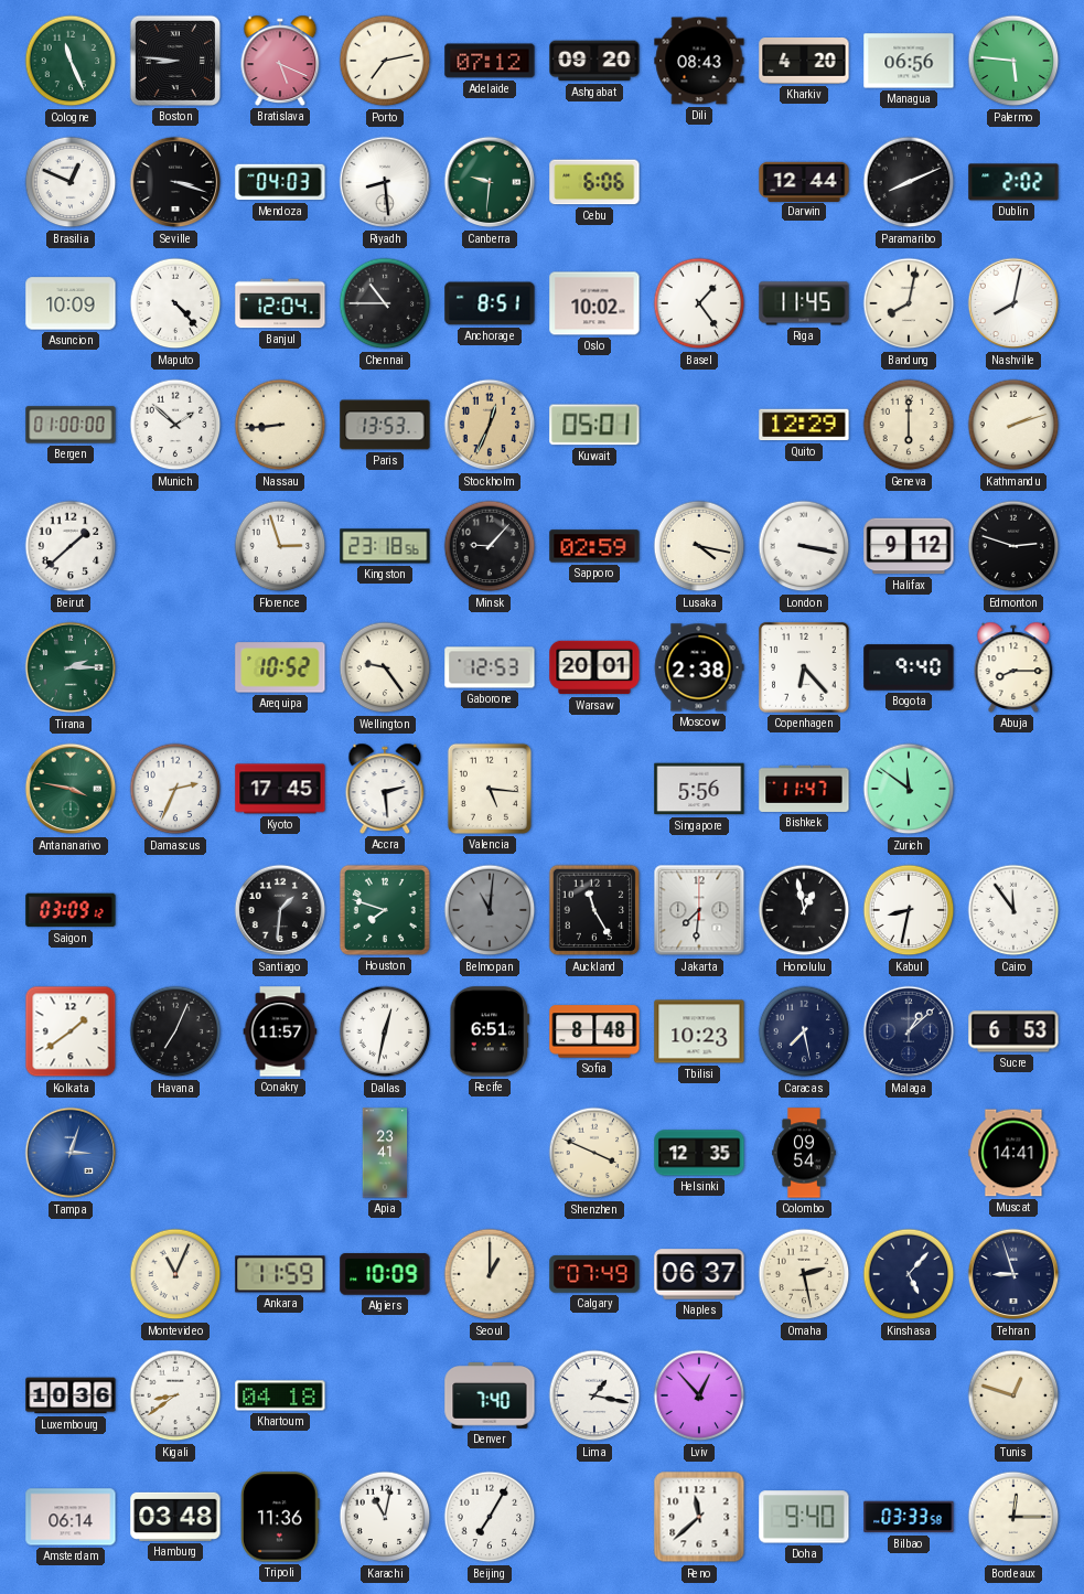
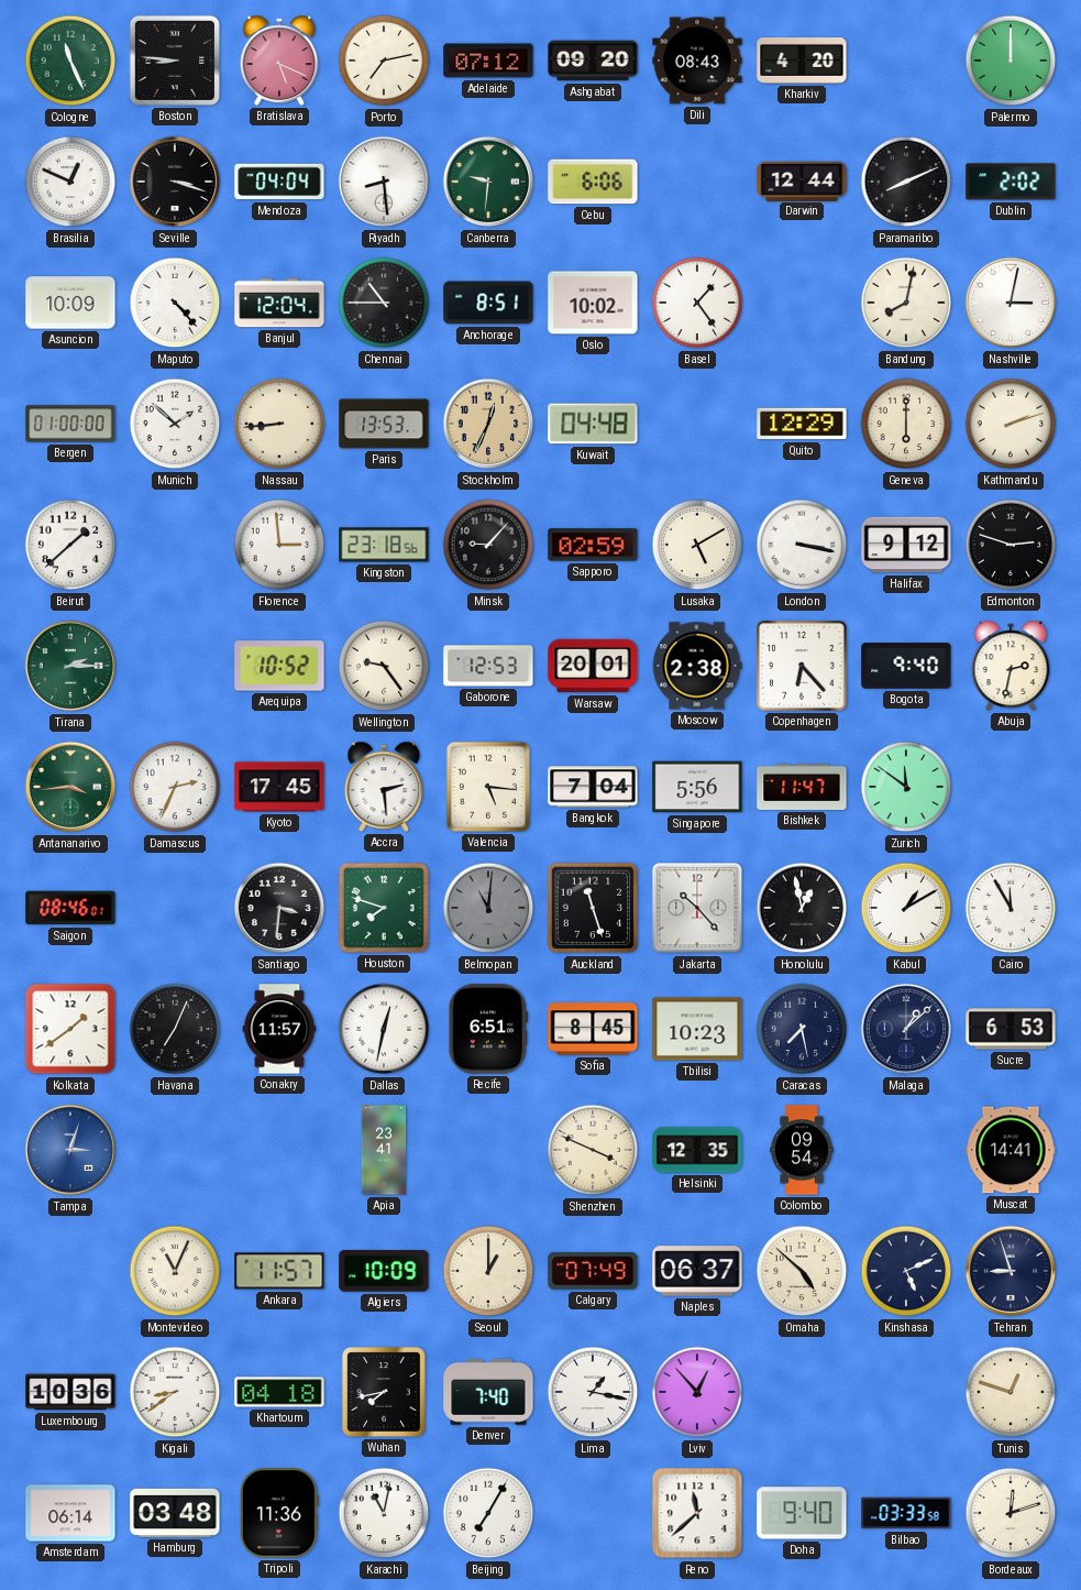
Managua: 06:56 -> none (909, 61)
Palermo: 5:46 -> 12:00 (1011, 61)
Mendoza: 04:03 -> 04:04 (279, 182)
Riga: 11:45 -> none (804, 303)
Nashville: 8:02 -> 3:02 (1011, 303)
Kuwait: 05:01 -> 04:48 (593, 424)
Florence: 2:57 -> 2:59 (279, 545)
Lusaka: 4:17 -> 5:10 (697, 545)
Abuja: 8:15 -> 2:32 (1011, 666)
Antananarivo: 3:47 -> 3:44 (70, 787)
Bangkok: none -> 7:04 (593, 787)
Saigon: 03:09 -> 08:46 (70, 908)
Santiago: 1:31 -> 3:31 (279, 908)
Auckland: 11:25 -> 11:27 (593, 908)
Jakarta: 7:31 -> 10:23 (697, 908)
Kabul: 8:32 -> 1:10 (906, 908)
Cairo: 11:54 -> 11:55 (1011, 908)
Sofia: 8:48 -> 8:45 (593, 1029)
Ankara: 11:59 -> 11:57 (279, 1271)
Omaha: 2:28 -> 4:52 (802, 1271)
Kinshasa: 5:07 -> 5:11 (906, 1271)
Wuhan: none -> 7:43 (384, 1392)
Bordeaux: 12:15 -> 12:12 (1011, 1513)
